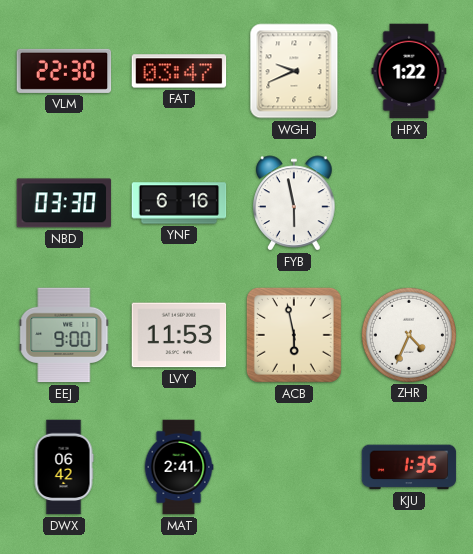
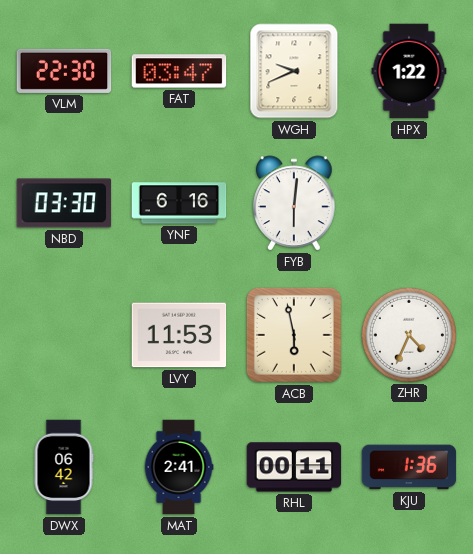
FYB: 5:58 -> 6:01 (294, 203)
EEJ: 9:00 -> none (64, 335)
RHL: none -> 00:11 (294, 467)
KJU: 1:35 -> 1:36 (409, 467)
